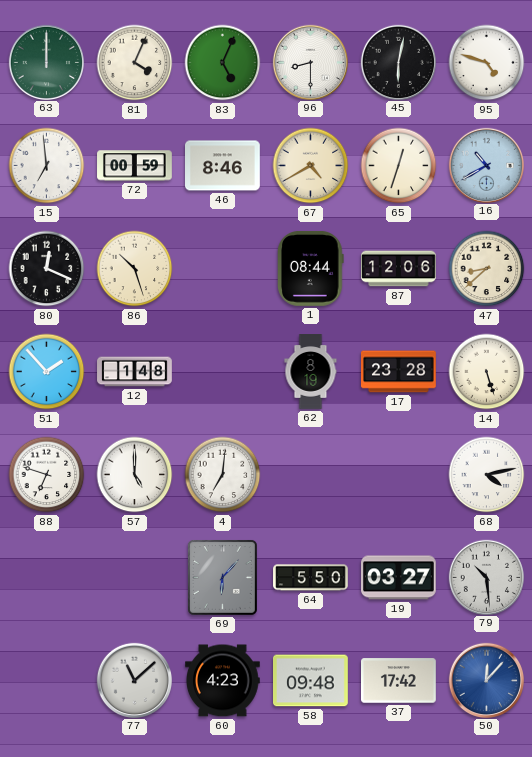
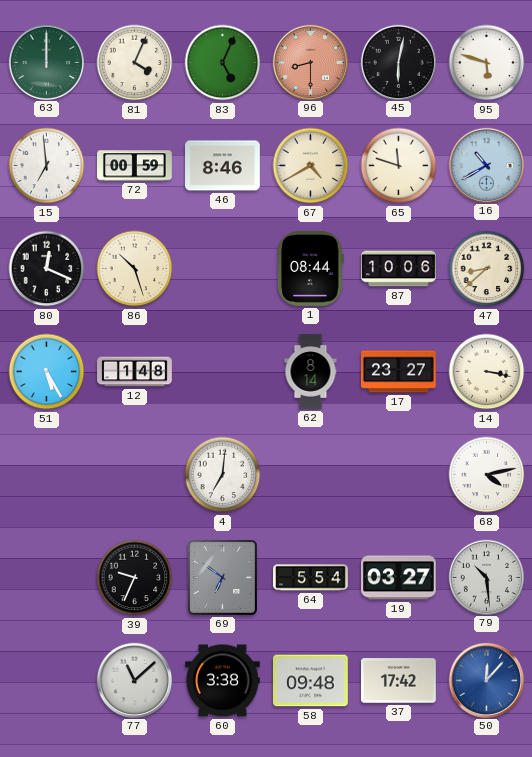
96 dial: white -> salmon (310, 62)
95: 4:48 -> 5:48 (487, 63)
65: 12:33 -> 11:48 (399, 166)
87: 12:06 -> 10:06 (399, 269)
51: 1:53 -> 5:25 (47, 372)
62: 8:19 -> 8:14 (311, 372)
17: 23:28 -> 23:27 (399, 372)
14: 5:27 -> 3:17 (487, 372)
88: 6:48 -> none (47, 475)
57: 5:00 -> none (135, 475)
39: none -> 9:34 (135, 578)
69: 6:07 -> 6:51 (222, 577)
64: 5:50 -> 5:54 (311, 578)
60: 4:23 -> 3:38 (223, 681)
